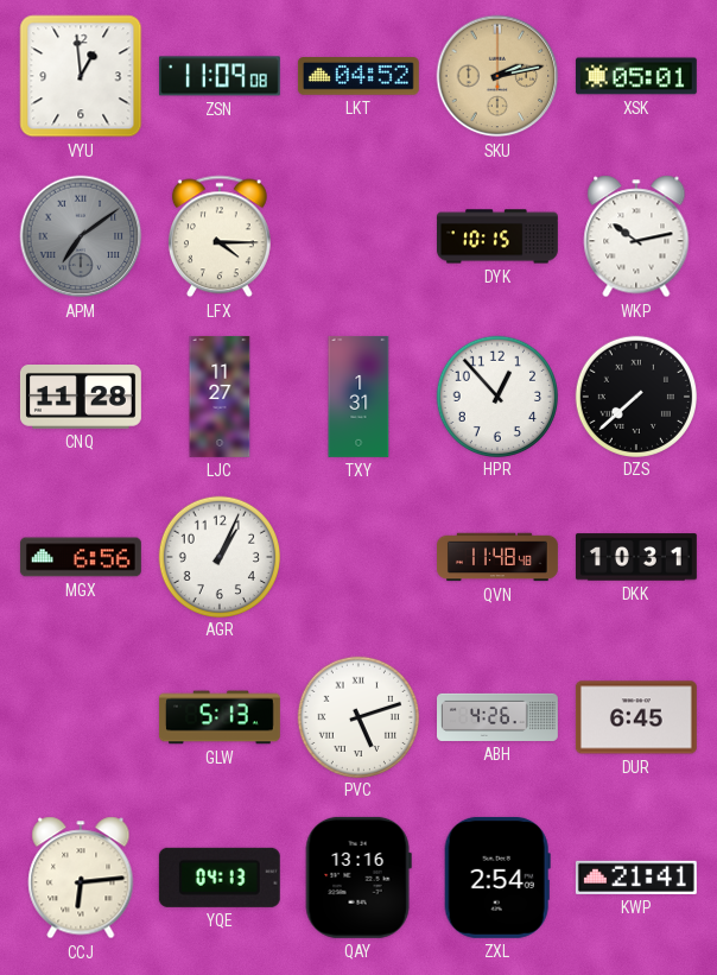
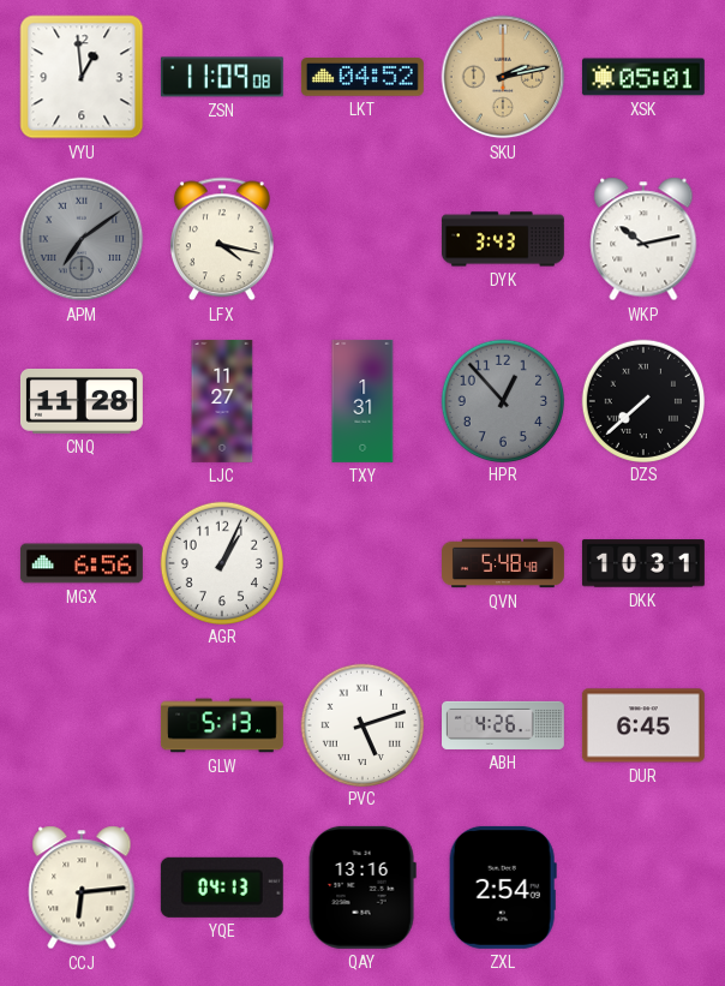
LFX: 4:15 -> 4:17 (222, 239)
DYK: 10:15 -> 3:43 (503, 239)
HPR dial: white -> grey (502, 400)
QVN: 11:48 -> 5:48 (504, 563)
KWP: 21:41 -> none (636, 878)
